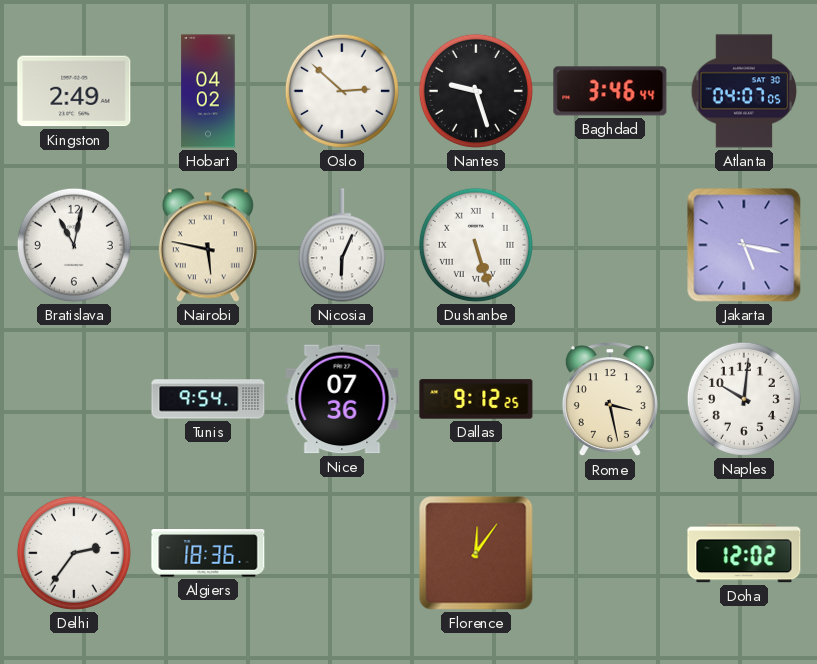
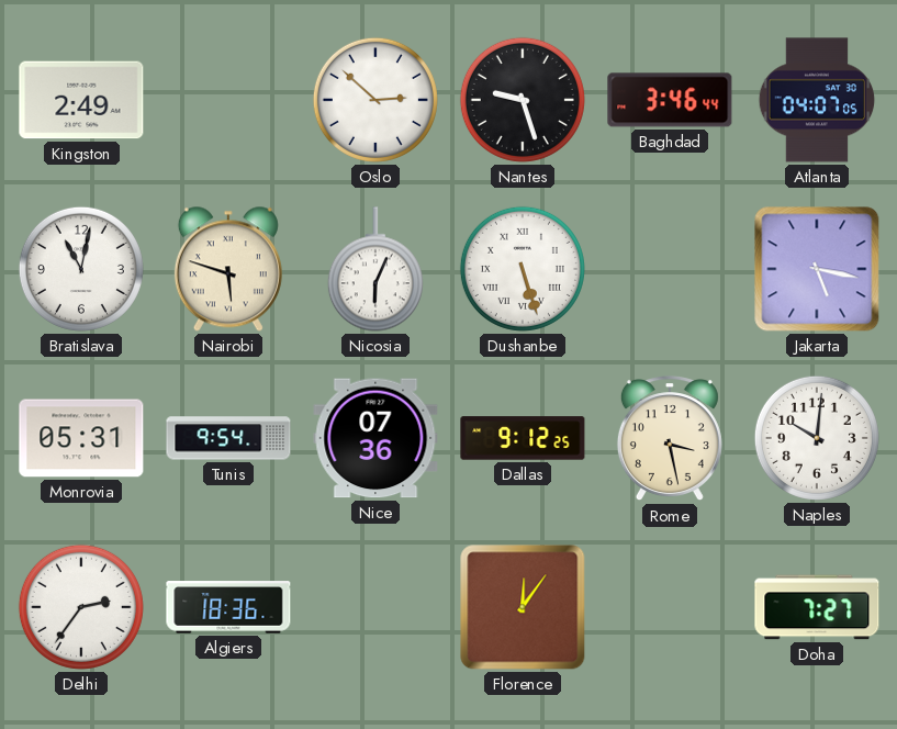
Hobart: 04:02 -> none (208, 91)
Nairobi: 5:47 -> 5:48 (228, 269)
Monrovia: none -> 05:31 (81, 438)
Doha: 12:02 -> 7:27 (817, 607)
